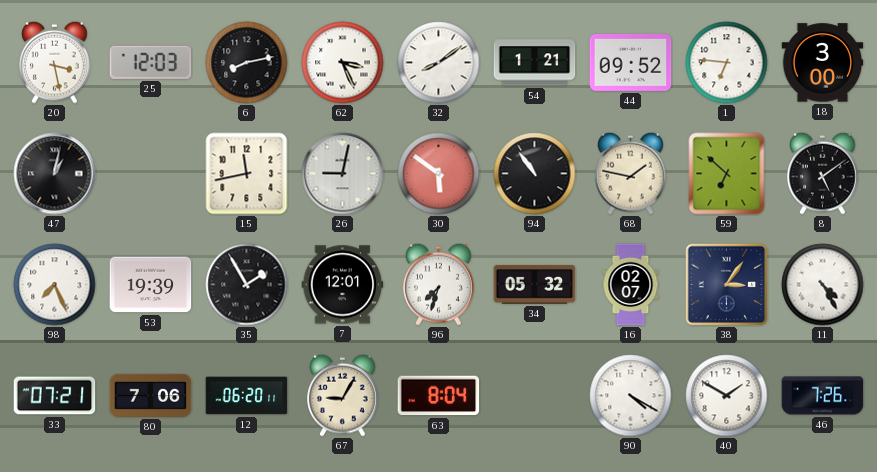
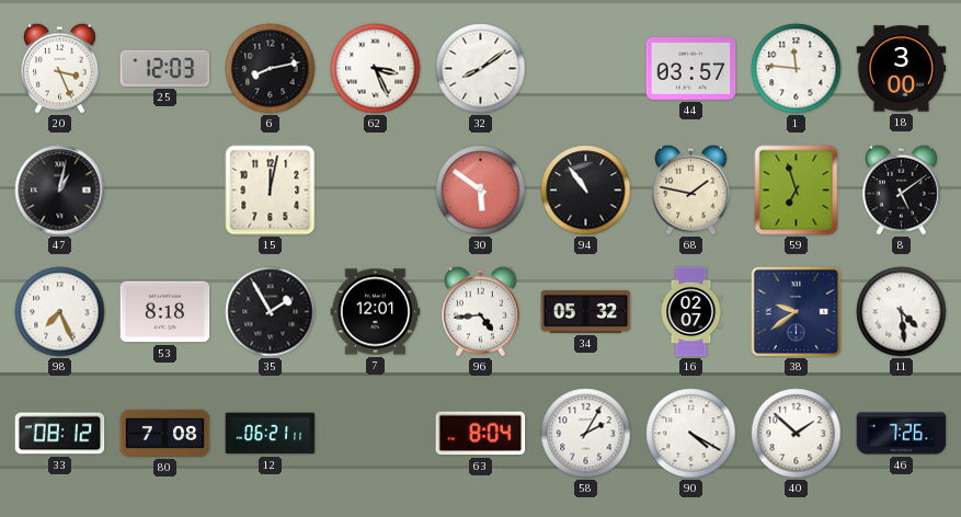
20: 3:28 -> 3:26 (60, 68)
54: 1:21 -> none (535, 63)
44: 09:52 -> 03:57 (691, 68)
1: 6:46 -> 11:46 (797, 69)
15: 11:43 -> 12:02 (271, 191)
26: 9:02 -> none (343, 174)
59: 6:52 -> 6:57 (797, 191)
53: 19:39 -> 8:18 (165, 312)
96: 7:33 -> 4:44 (481, 311)
38: 3:06 -> 9:39 (796, 311)
11: 4:25 -> 4:29 (902, 312)
33: 07:21 -> 08:12 (60, 434)
80: 7:06 -> 7:08 (165, 433)
12: 06:20 -> 06:21 (271, 434)
67: 9:05 -> none (343, 395)
58: none -> 2:05 (586, 434)
40: 1:50 -> 1:52 (797, 434)
